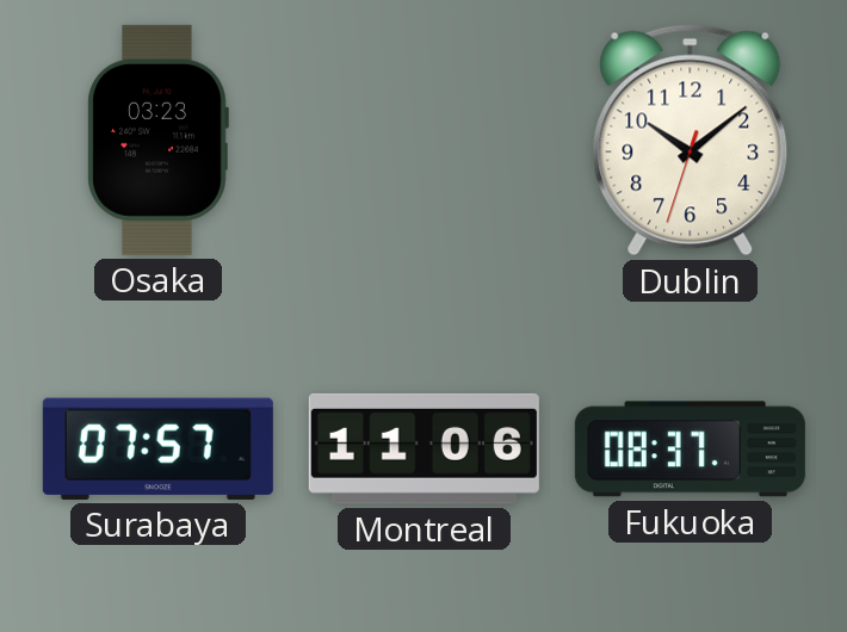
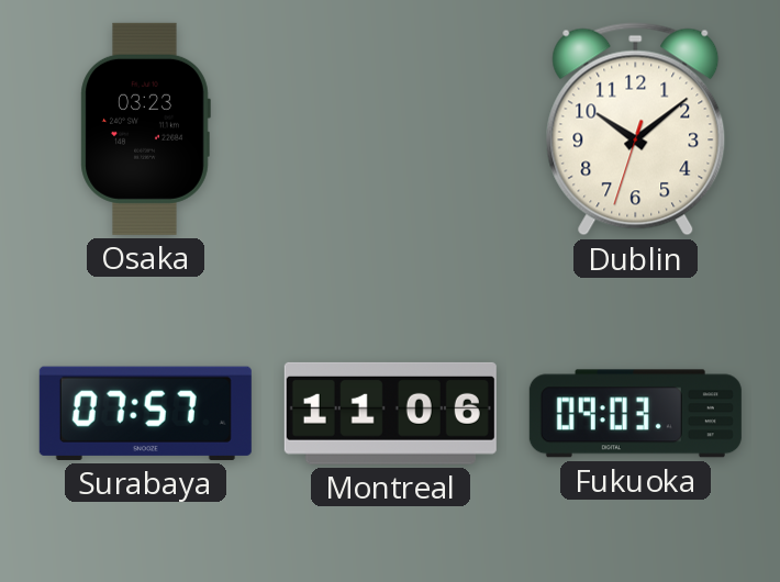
Fukuoka: 08:37 -> 09:03 (635, 414)
